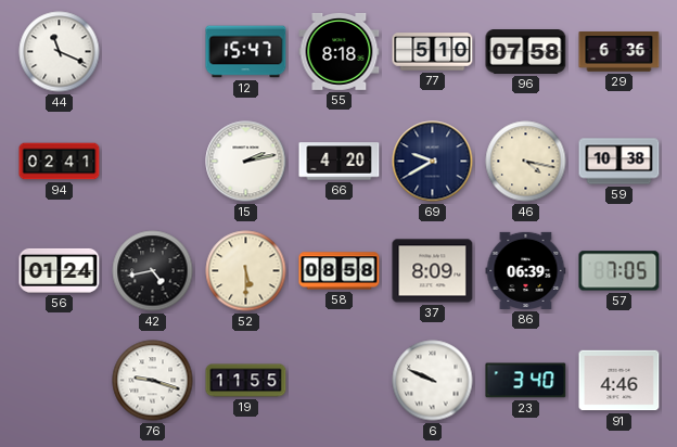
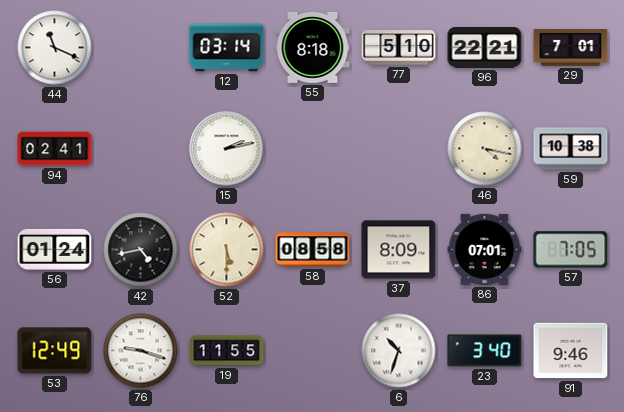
12: 15:47 -> 03:14 (227, 48)
96: 07:58 -> 22:21 (485, 48)
29: 6:36 -> 7:01 (571, 48)
66: 4:20 -> none (340, 162)
69: 9:40 -> none (433, 162)
86: 06:39 -> 07:01 (485, 249)
53: none -> 12:49 (55, 351)
6: 9:49 -> 10:33 (399, 351)
91: 4:46 -> 9:46 (571, 351)
